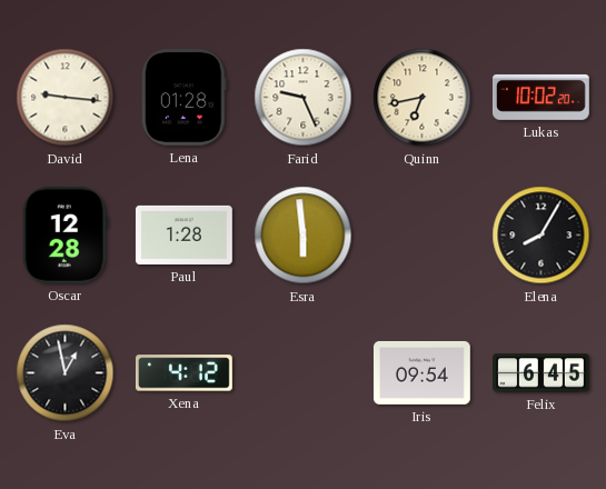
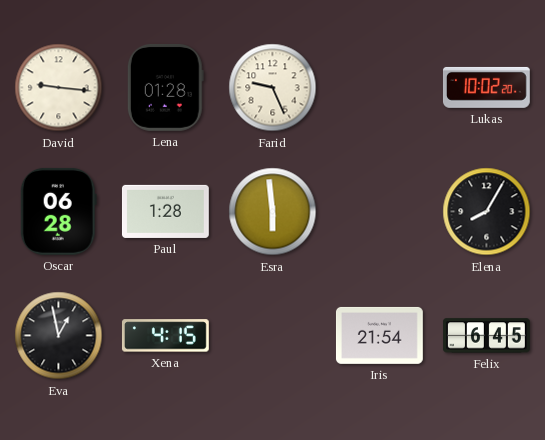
Quinn: 6:43 -> none (423, 98)
Oscar: 12:28 -> 06:28 (58, 211)
Xena: 4:12 -> 4:15 (165, 336)
Iris: 09:54 -> 21:54 (379, 335)
